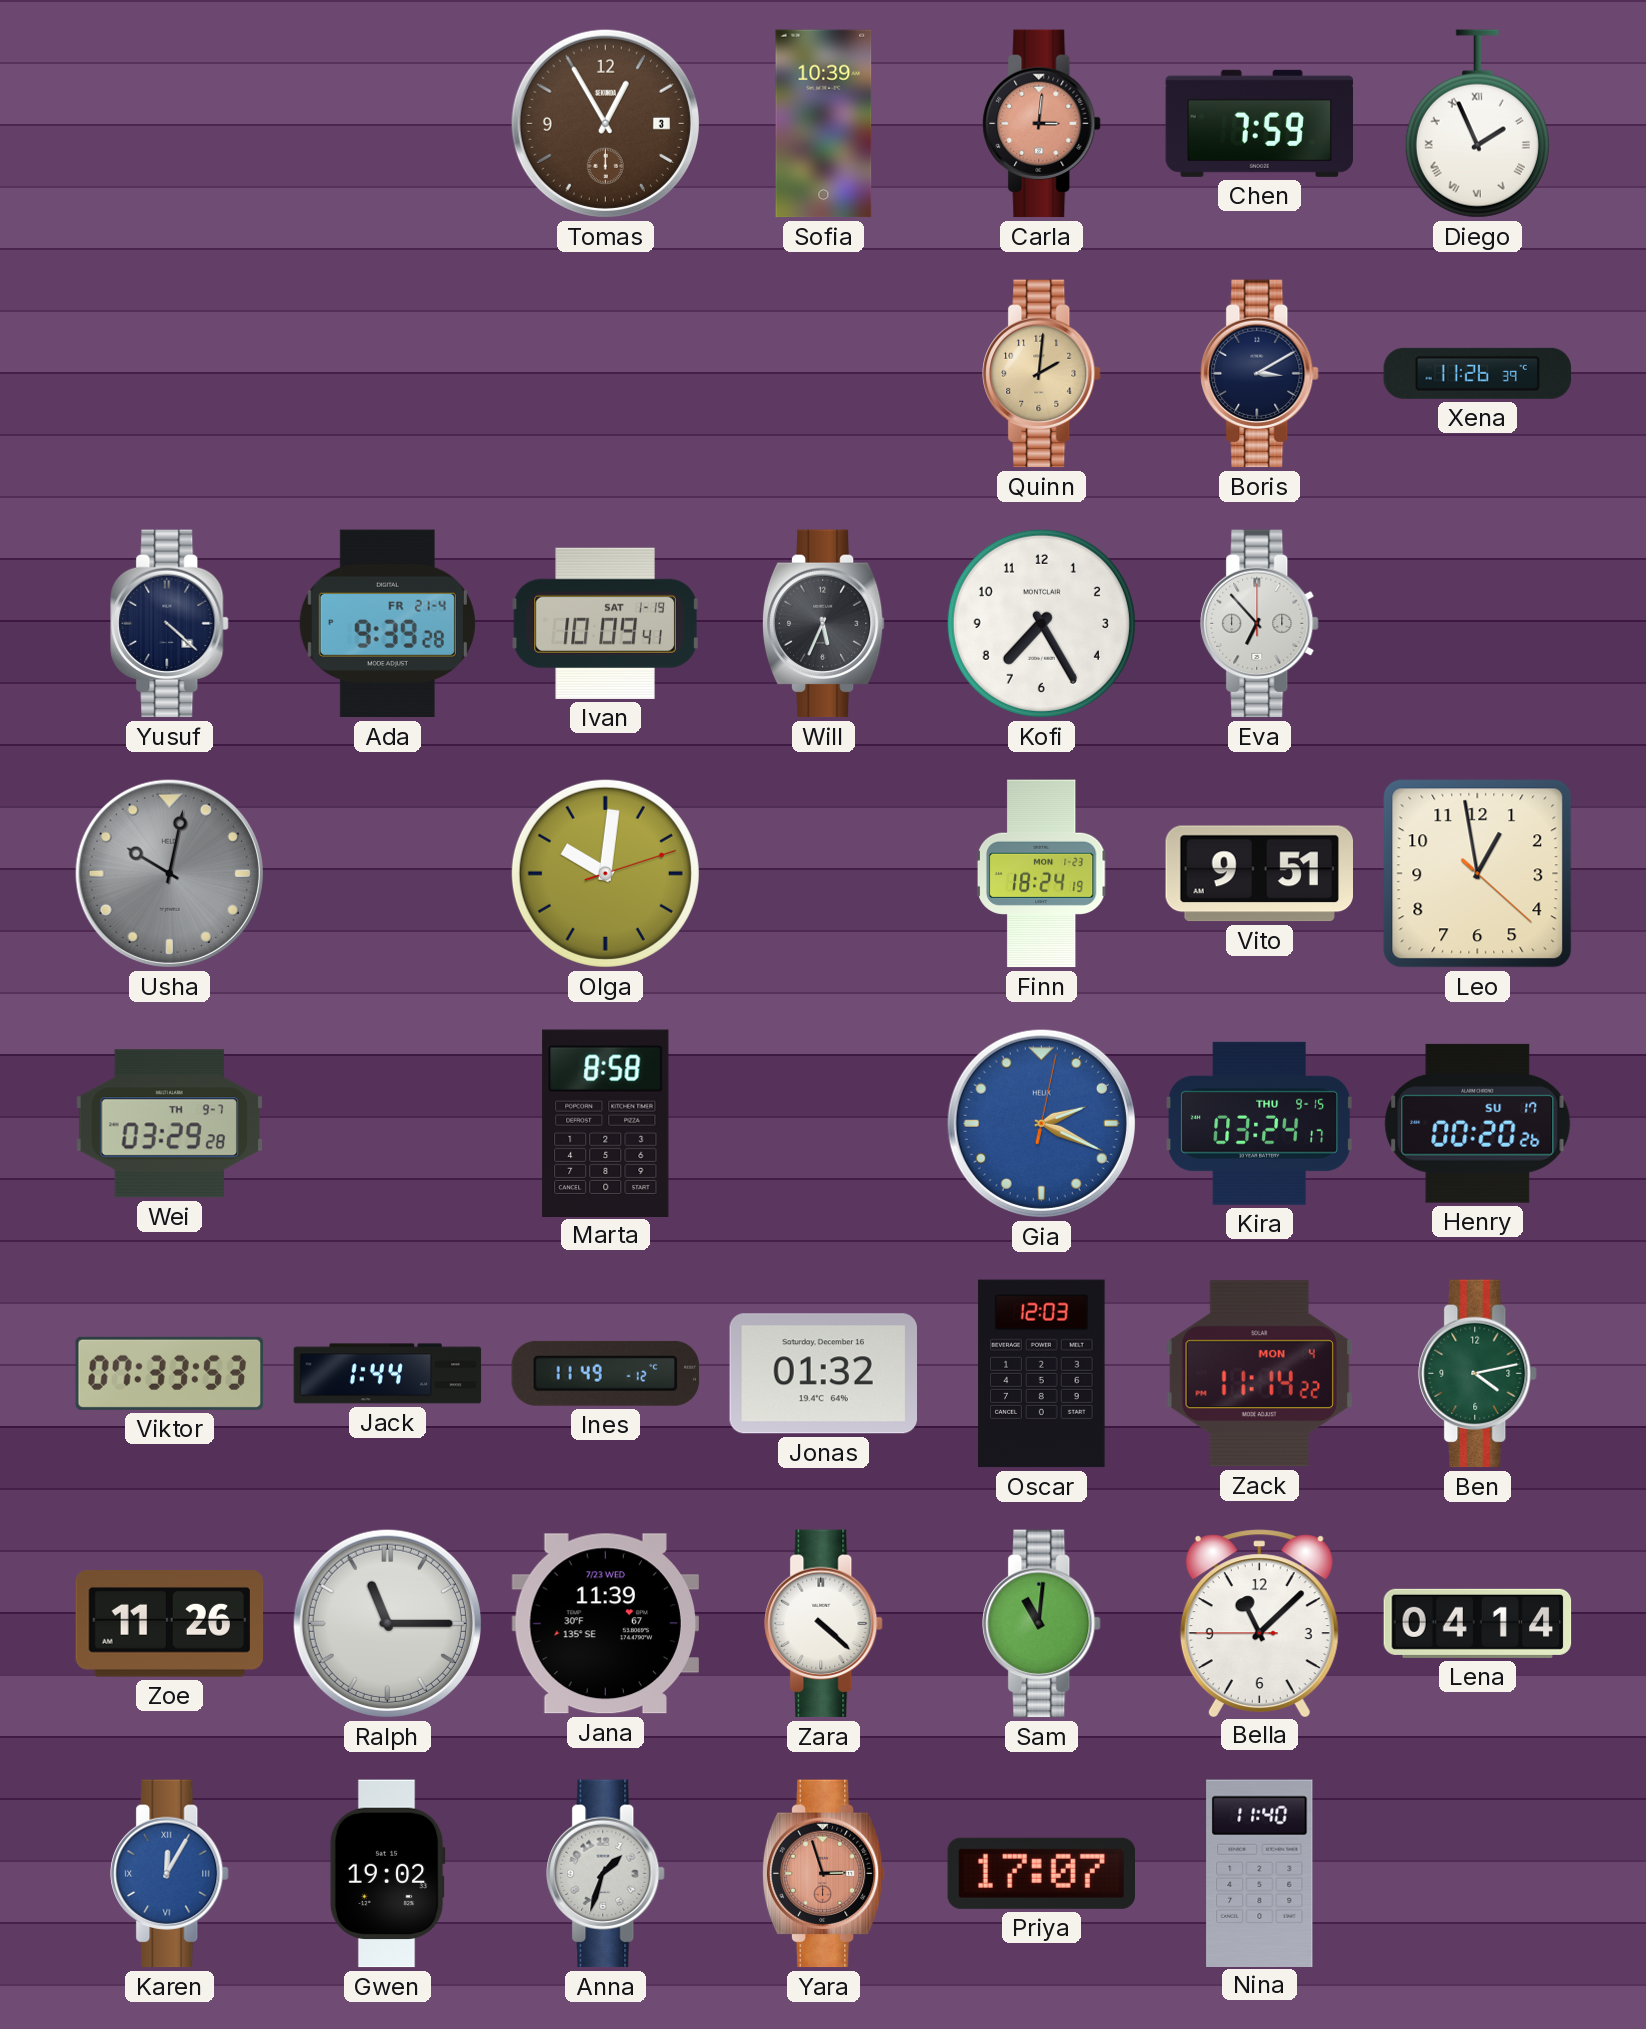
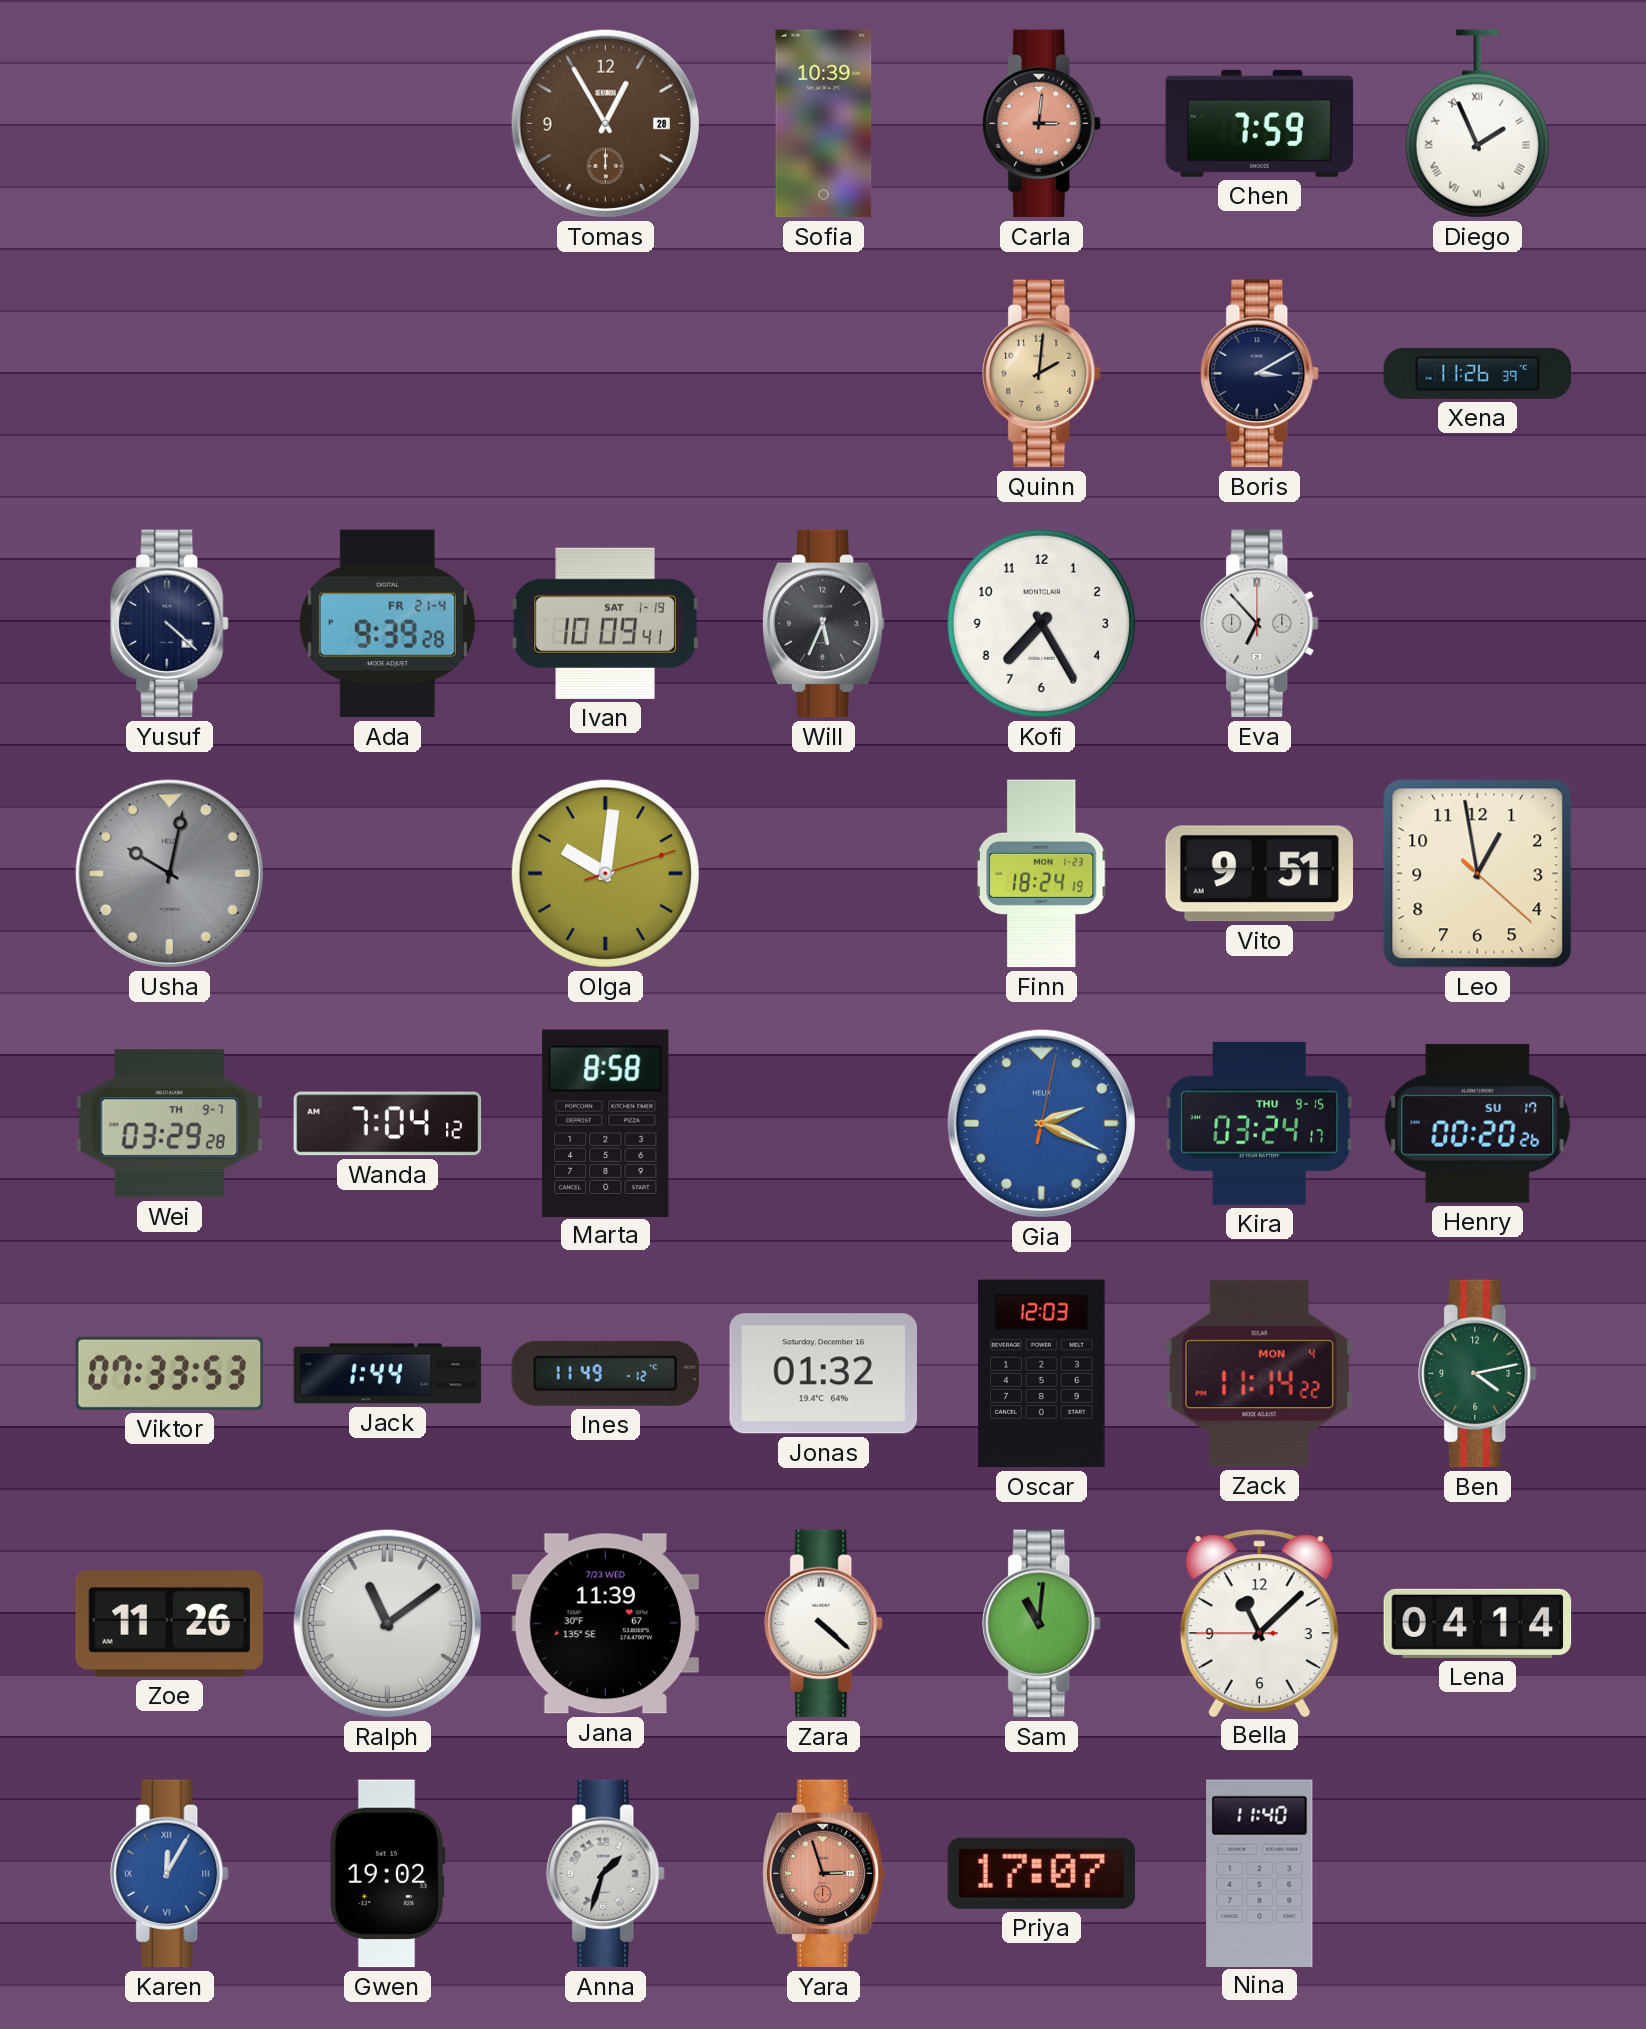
Tomas date: 3 -> 28 (605, 123)
Wanda: none -> 7:04 (388, 1124)
Ralph: 11:15 -> 11:09 (387, 1623)
